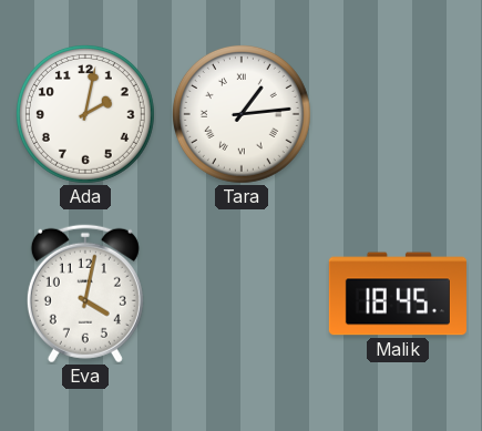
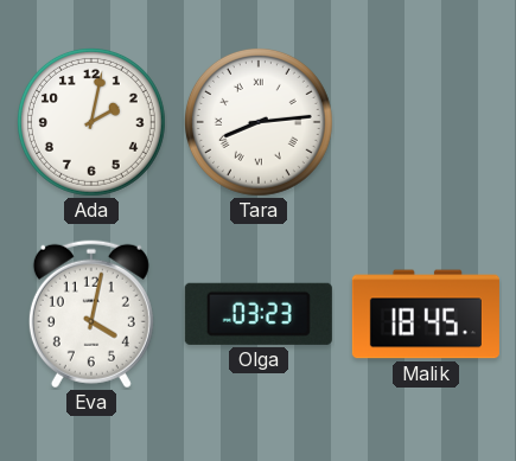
Tara: 1:14 -> 8:14 (259, 122)
Olga: none -> 03:23 (259, 314)
